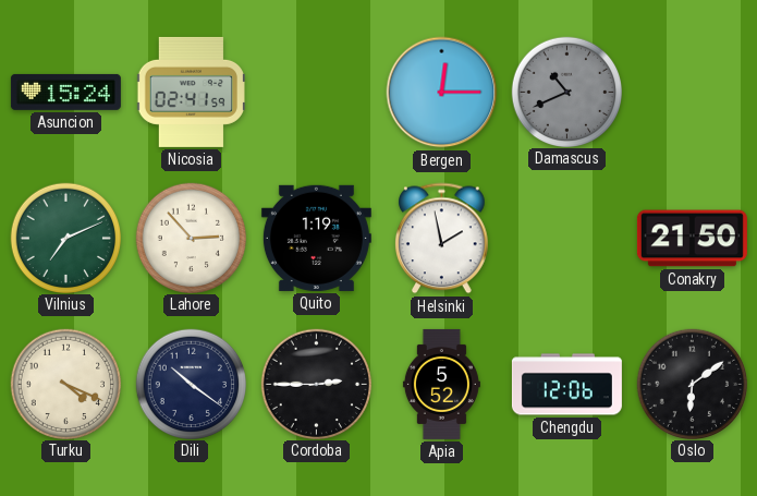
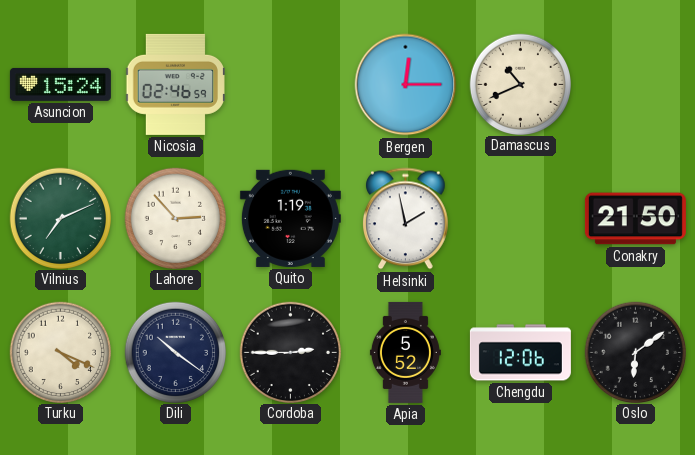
Nicosia: 02:41 -> 02:46 (175, 84)
Damascus dial: grey -> cream (520, 84)
